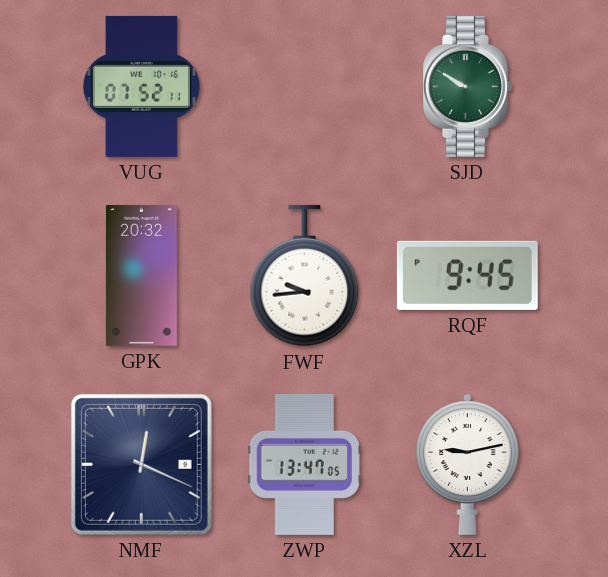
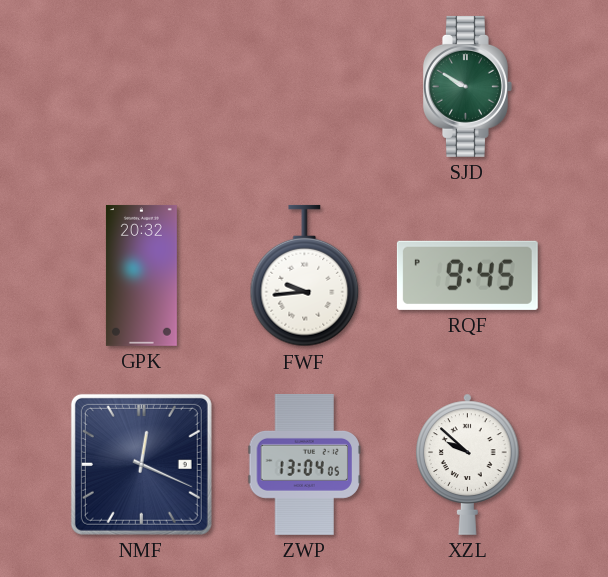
VUG: 07:52 -> none (141, 86)
ZWP: 13:47 -> 13:04 (304, 464)
XZL: 9:13 -> 9:52 (468, 464)
